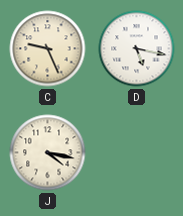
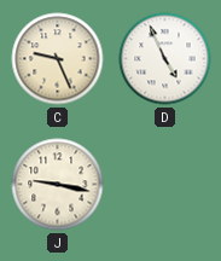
D: 5:17 -> 4:56 (165, 59)
J: 4:17 -> 9:17 (58, 185)
